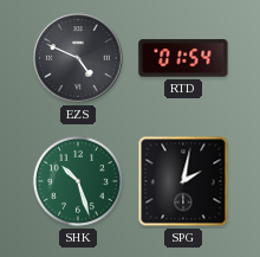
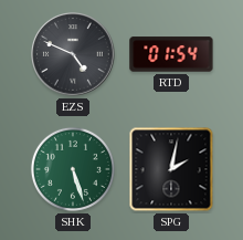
SHK: 10:27 -> 5:27 (73, 169)
